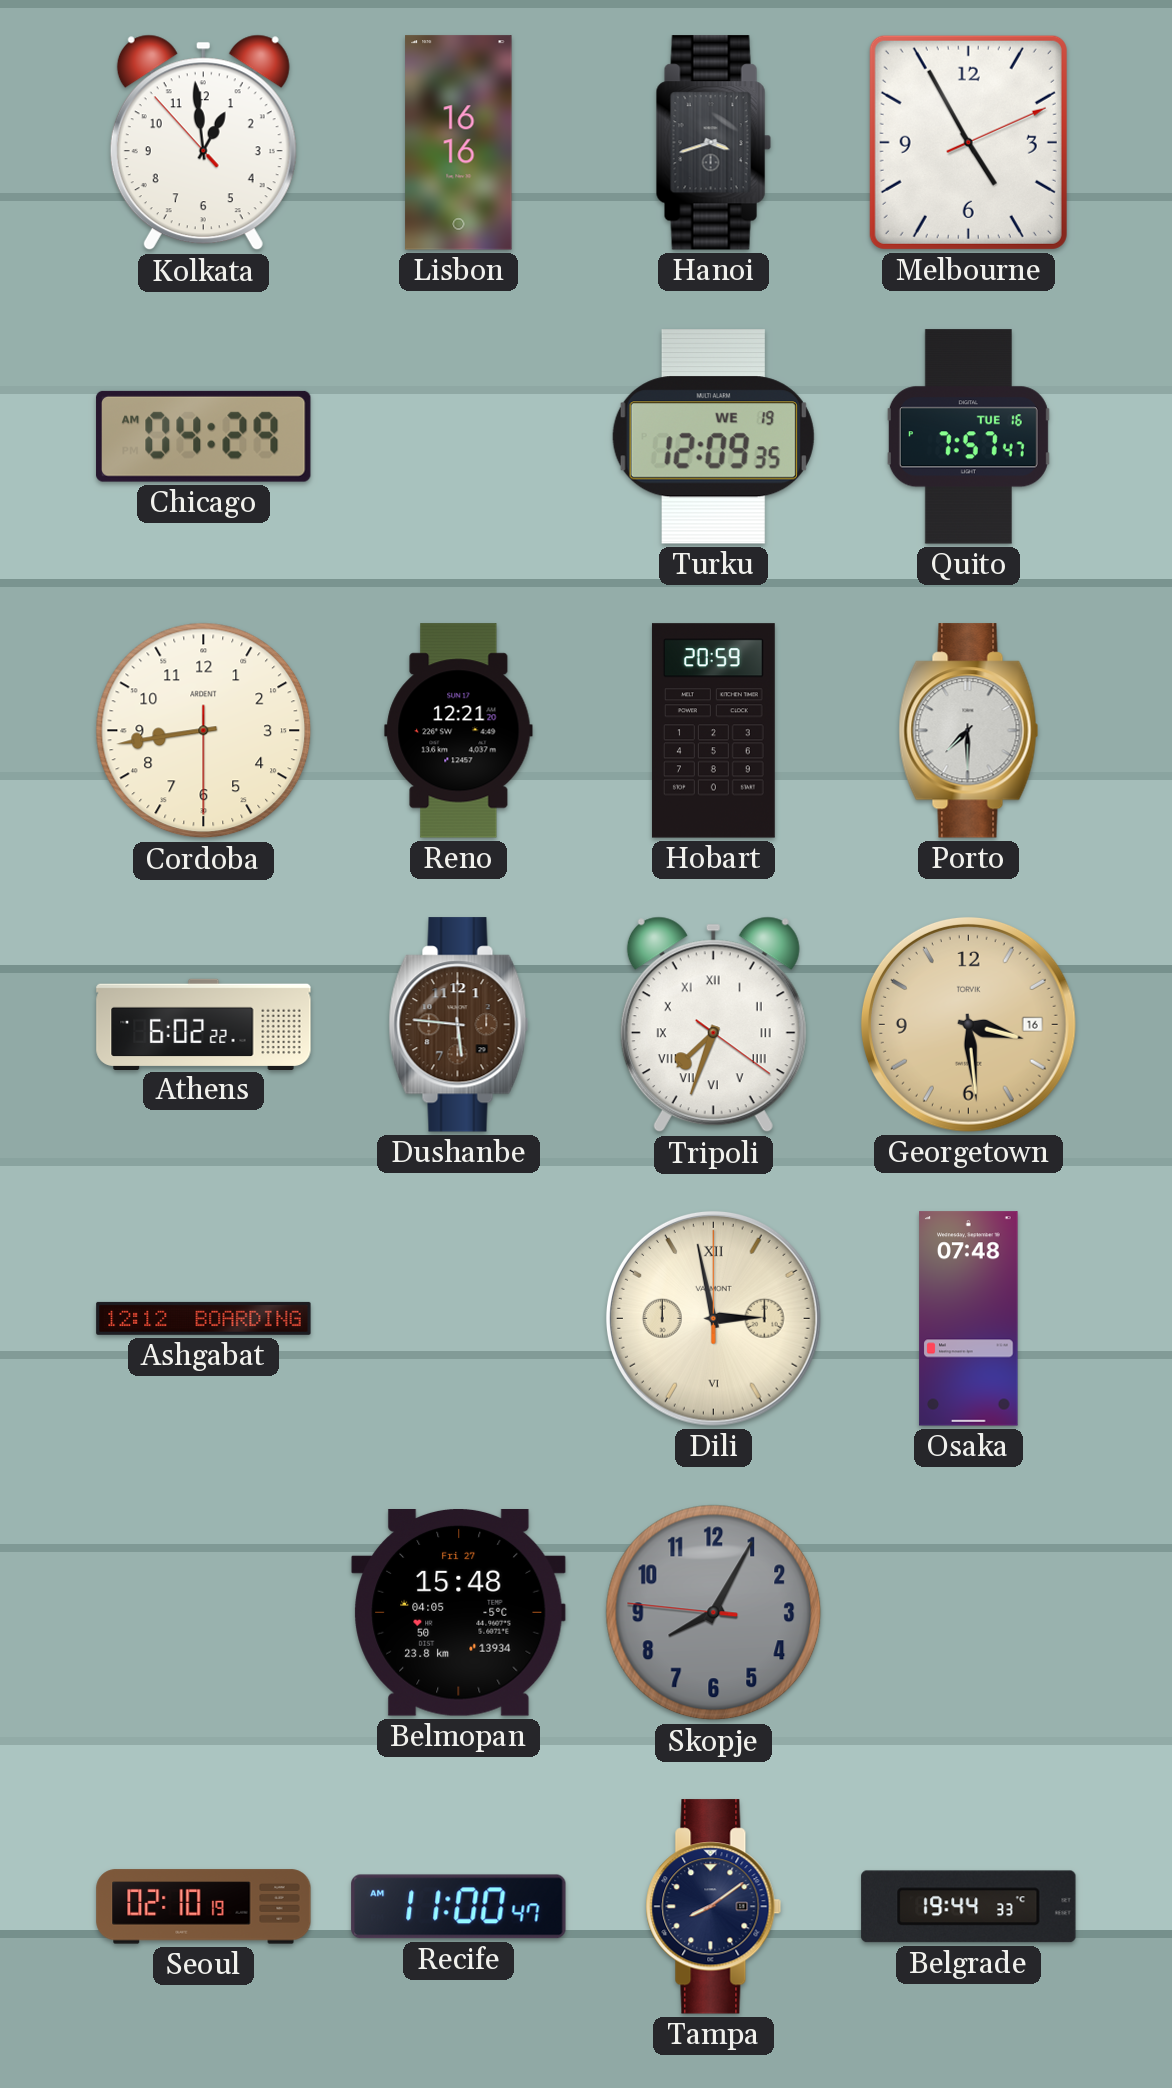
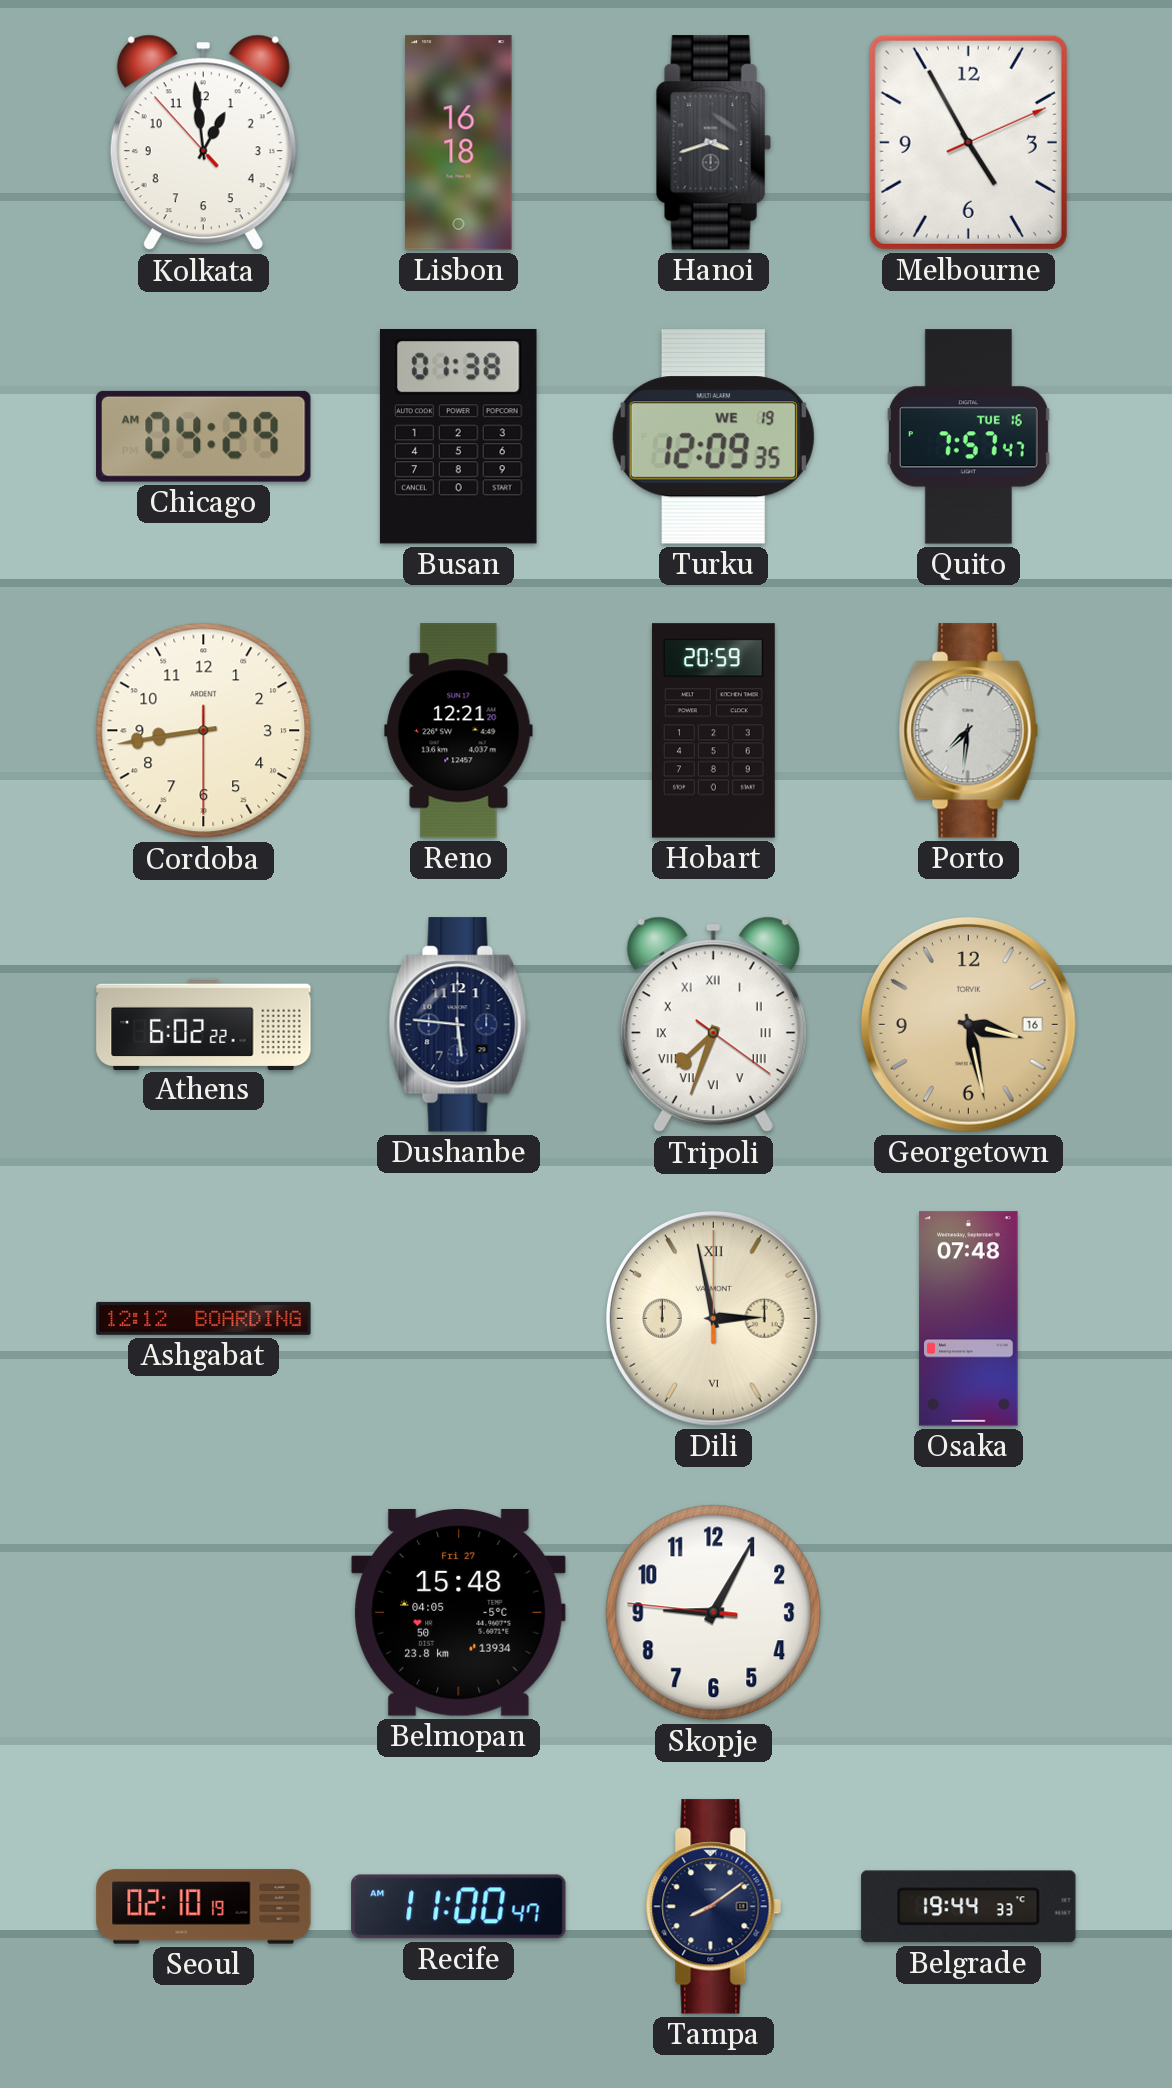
Lisbon: 16:16 -> 16:18 (459, 143)
Busan: none -> 01:38 (458, 437)
Porto: 7:30 -> 7:31 (969, 731)
Dushanbe dial: brown -> navy (459, 1025)
Georgetown: 3:29 -> 3:28 (968, 1024)
Skopje: 8:04 -> 9:04 (714, 1613)
Skopje dial: grey -> white (714, 1613)
